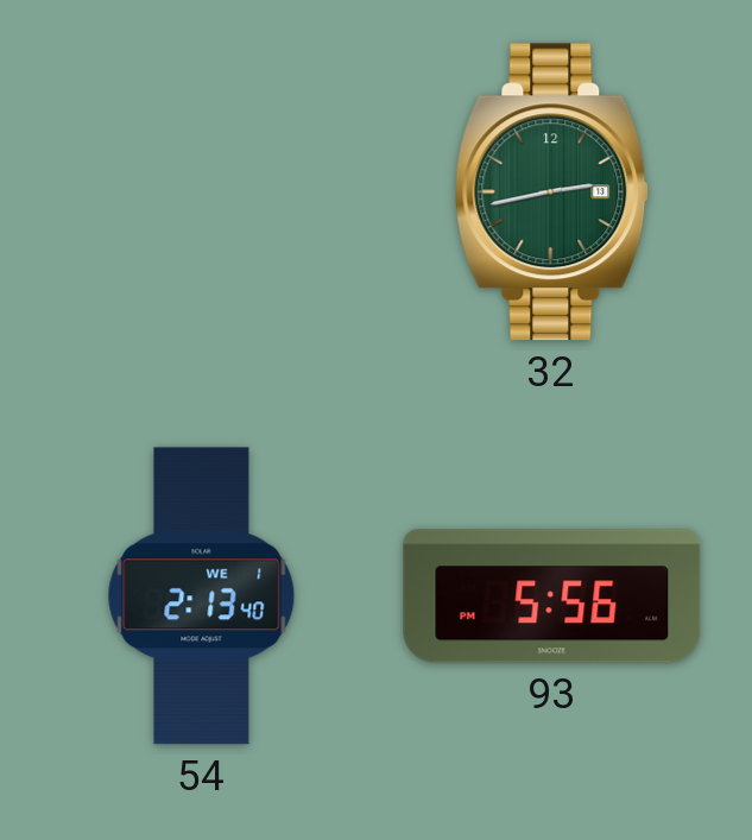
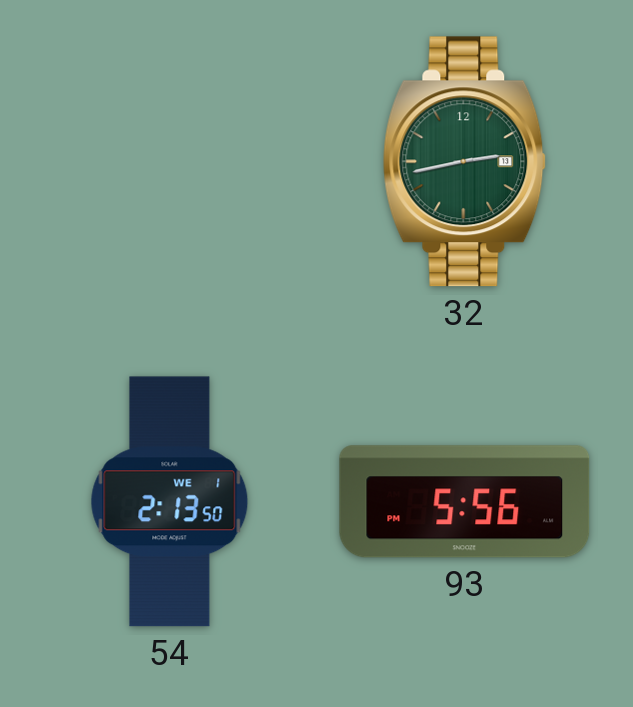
54: 2:13:40 -> 2:13:50 (170, 502)
